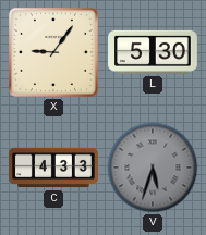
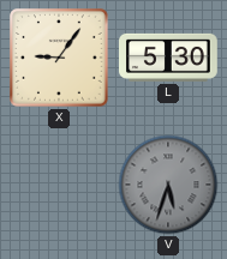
C: 4:33 -> none (53, 168)
